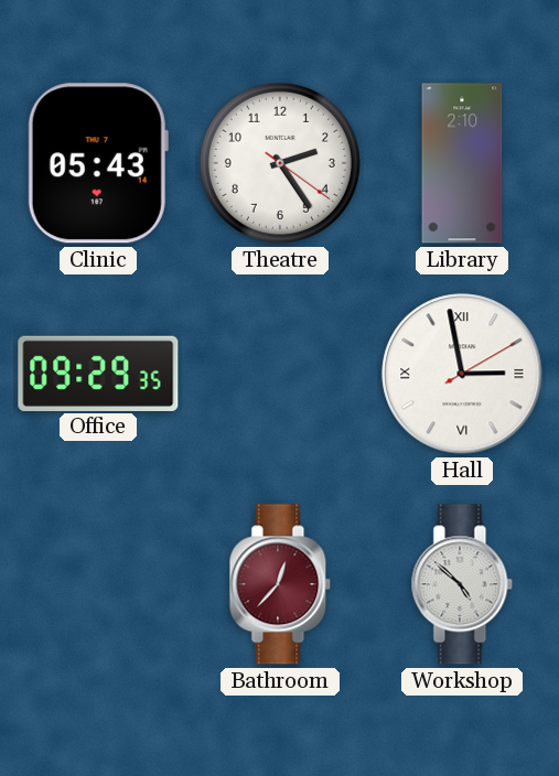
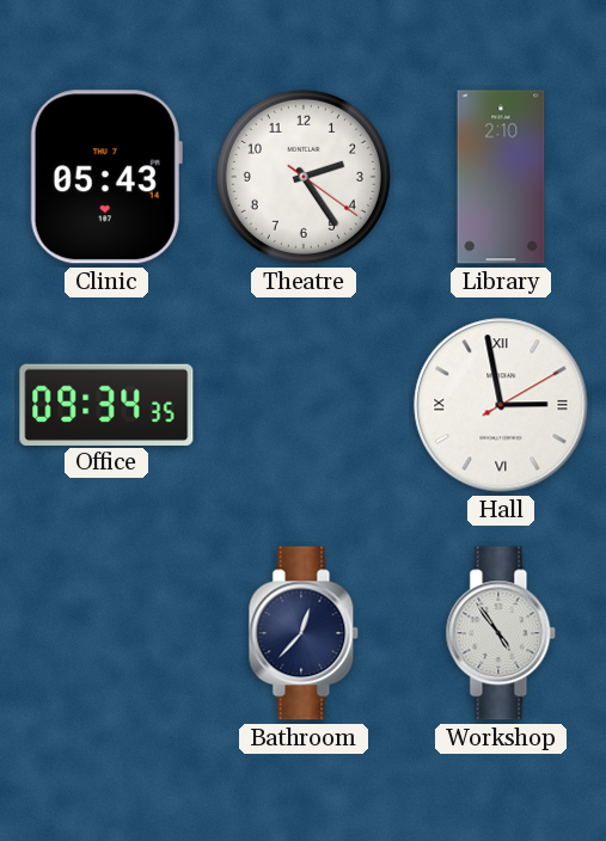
Office: 09:29 -> 09:34 (106, 404)
Bathroom dial: burgundy -> navy (304, 633)
Workshop: 4:52 -> 4:54 (501, 633)
